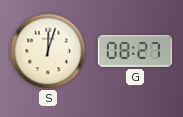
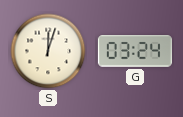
G: 08:27 -> 03:24 (135, 51)
